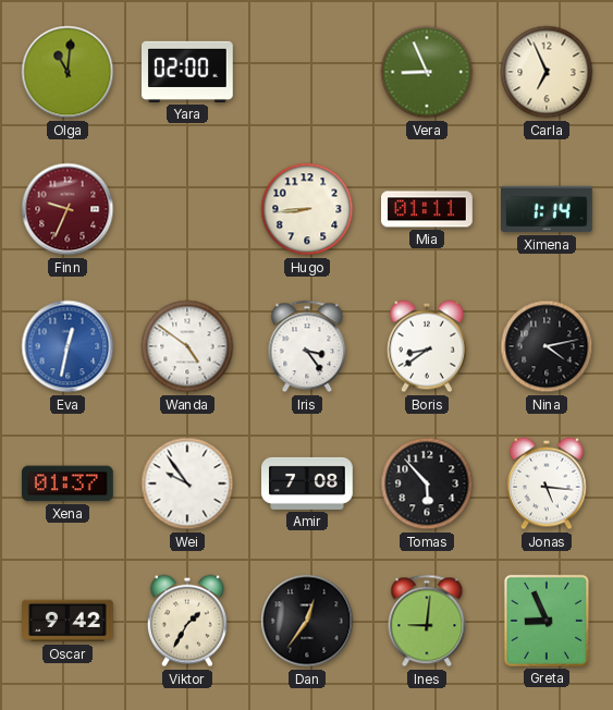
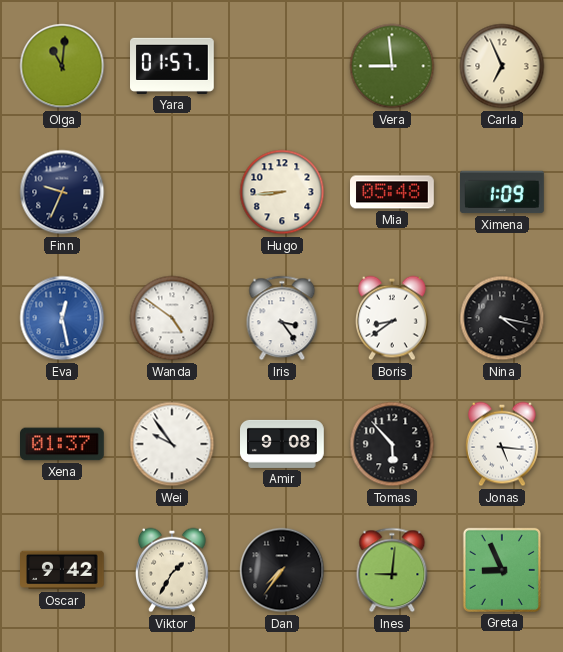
Yara: 02:00 -> 01:57 (173, 66)
Vera: 8:56 -> 8:59 (392, 66)
Finn dial: burgundy -> navy (62, 192)
Mia: 01:11 -> 05:48 (393, 192)
Ximena: 1:14 -> 1:09 (503, 192)
Eva: 12:32 -> 12:28 (62, 318)
Nina: 4:13 -> 4:17 (502, 318)
Amir: 7:08 -> 9:08 (283, 444)
Dan: 12:36 -> 7:36 (282, 570)
